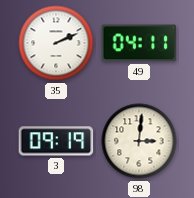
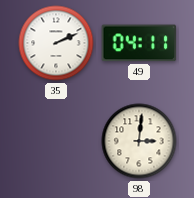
3: 09:19 -> none (56, 141)
